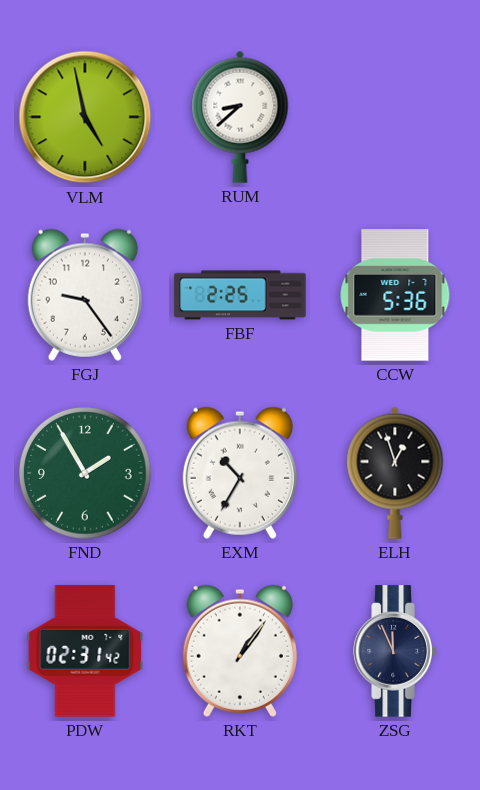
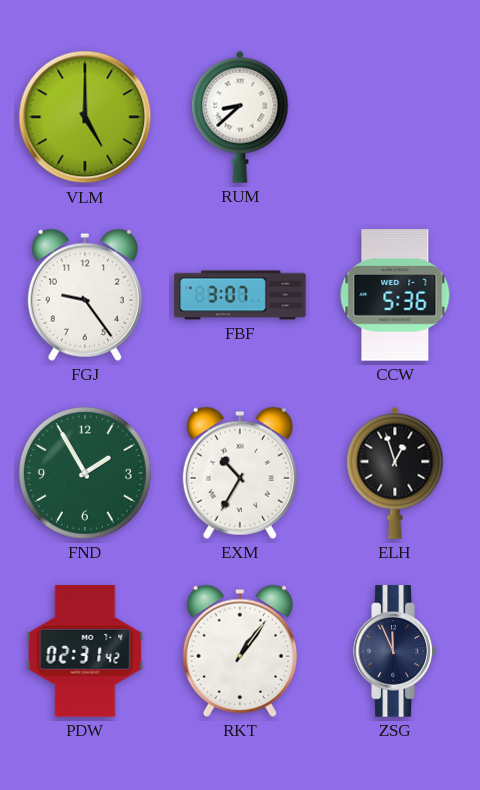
VLM: 4:58 -> 5:00 (85, 117)
FBF: 2:25 -> 3:07 (240, 295)
